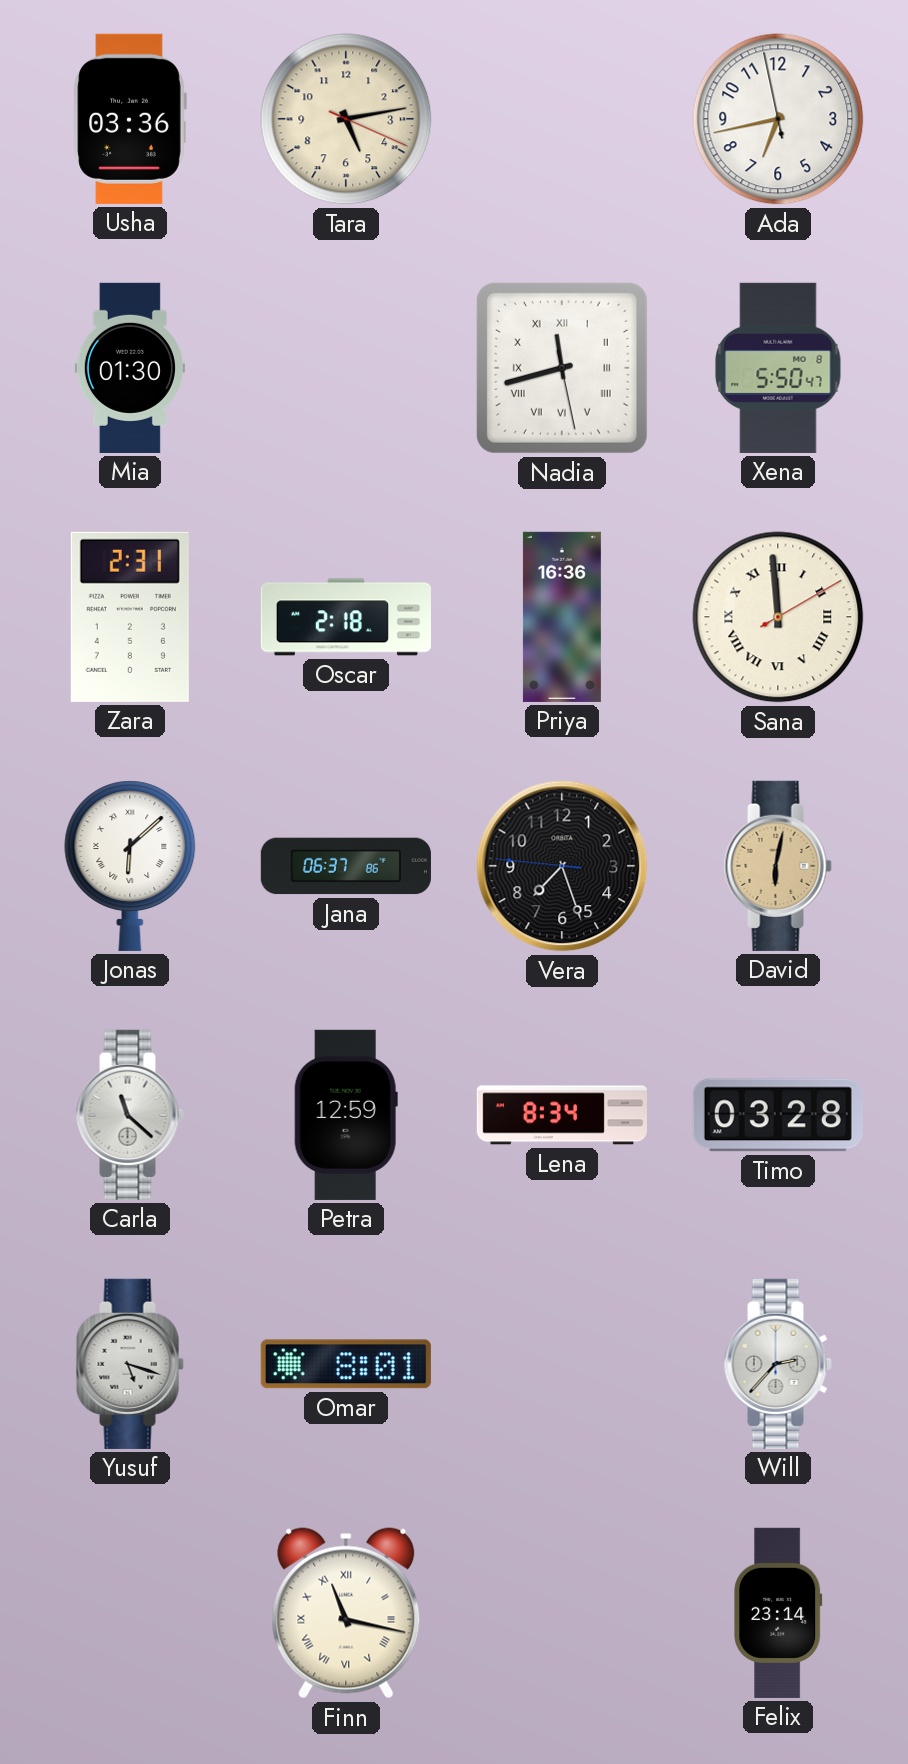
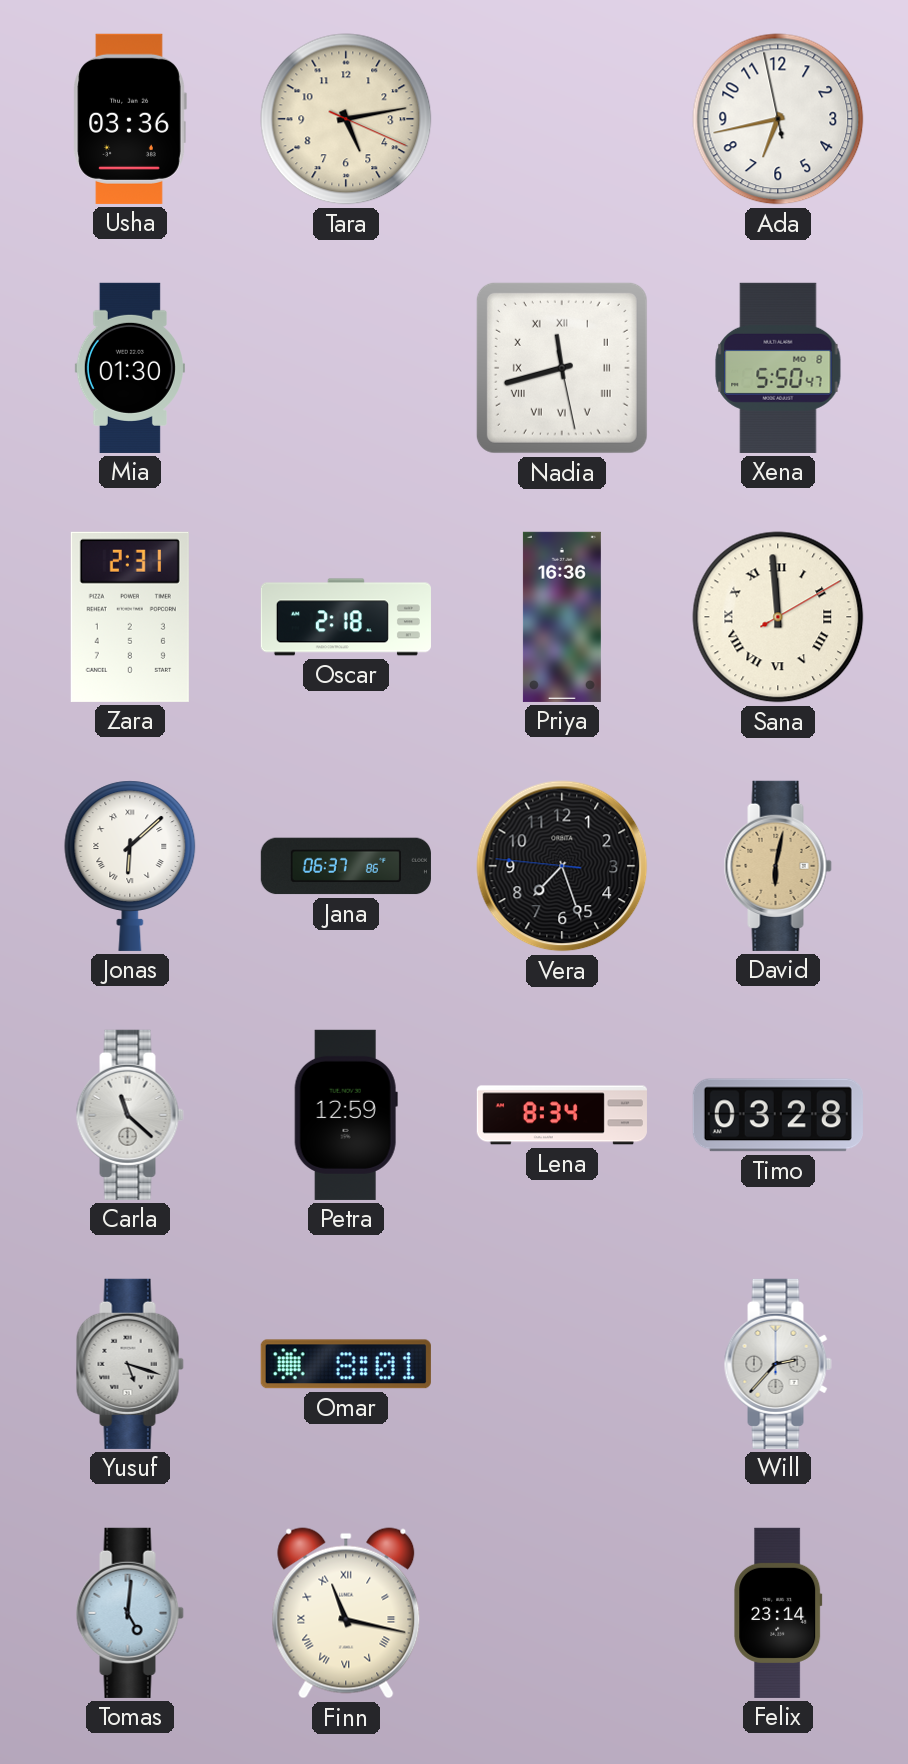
Tomas: none -> 5:01 (130, 1613)
